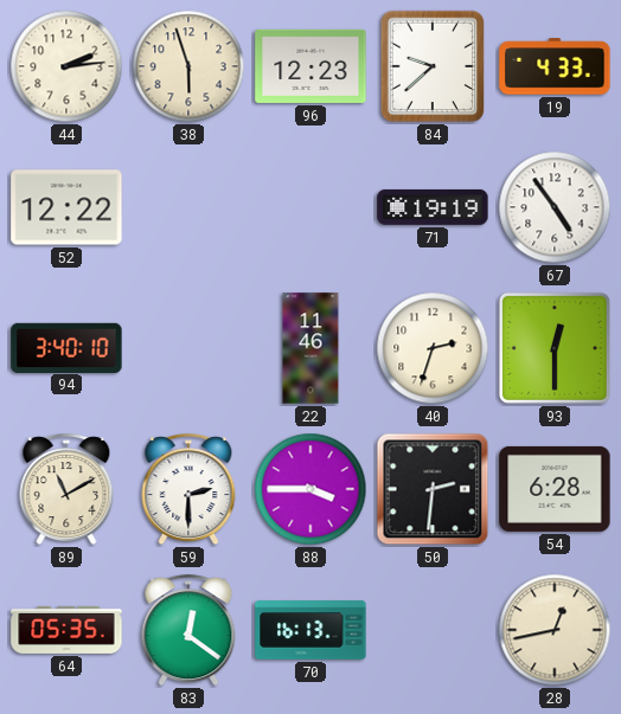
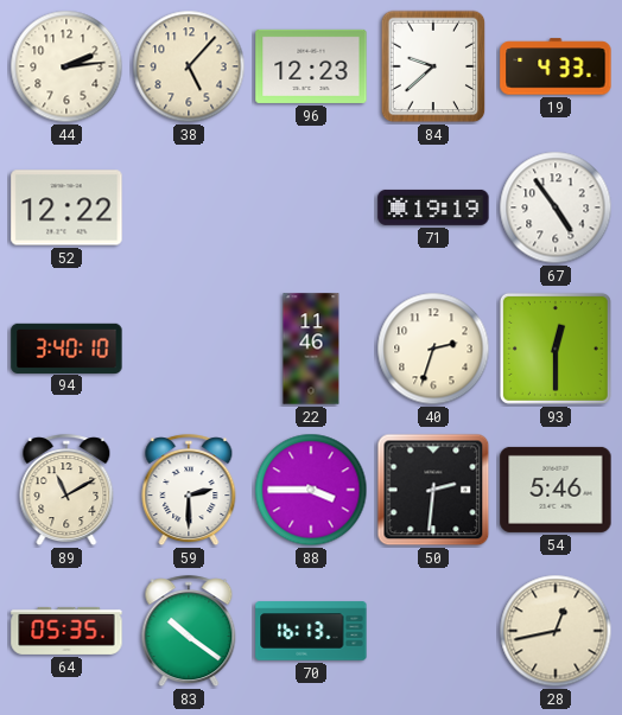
38: 5:57 -> 5:07 (189, 66)
54: 6:28 -> 5:46 (556, 490)
83: 12:21 -> 10:21 (189, 632)
